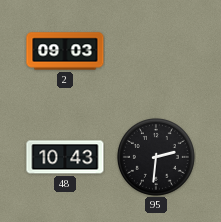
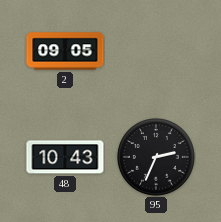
2: 09:03 -> 09:05 (65, 51)
95: 2:31 -> 2:34 (156, 157)
